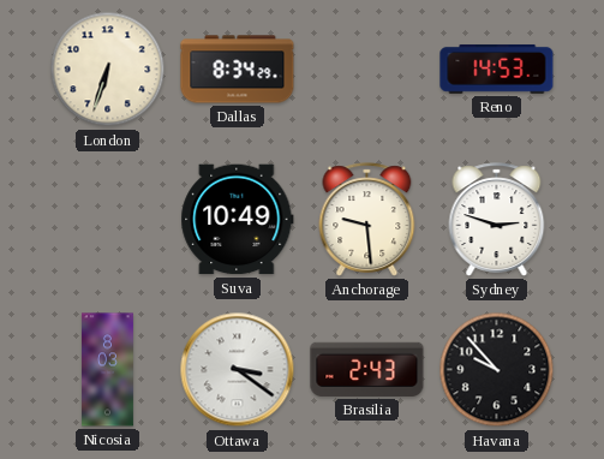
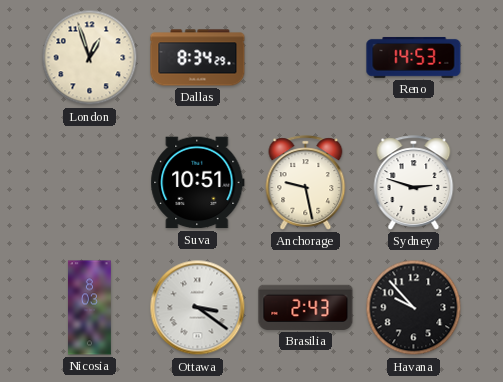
London: 6:33 -> 12:57 (90, 58)
Suva: 10:49 -> 10:51 (198, 183)
Anchorage: 9:29 -> 9:28 (306, 183)
